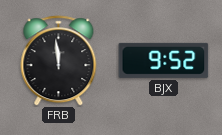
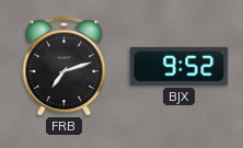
FRB: 11:59 -> 7:12 (65, 67)
